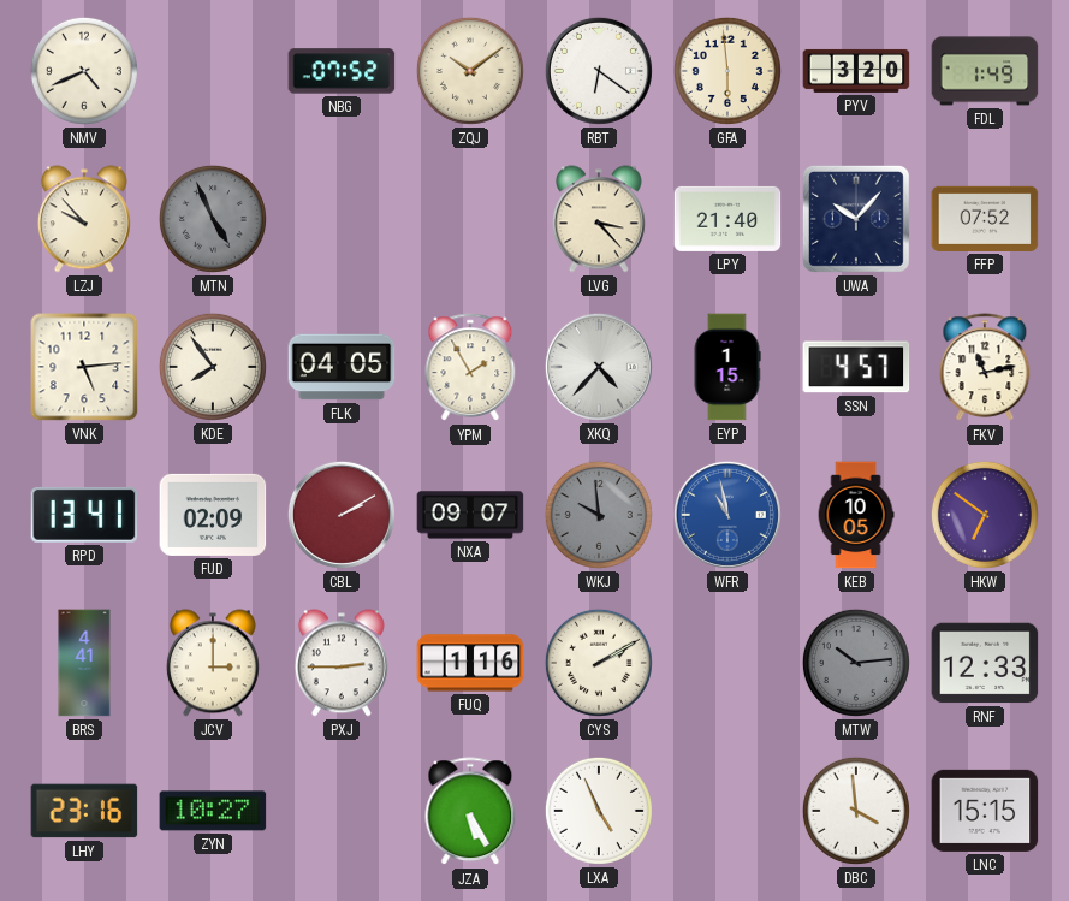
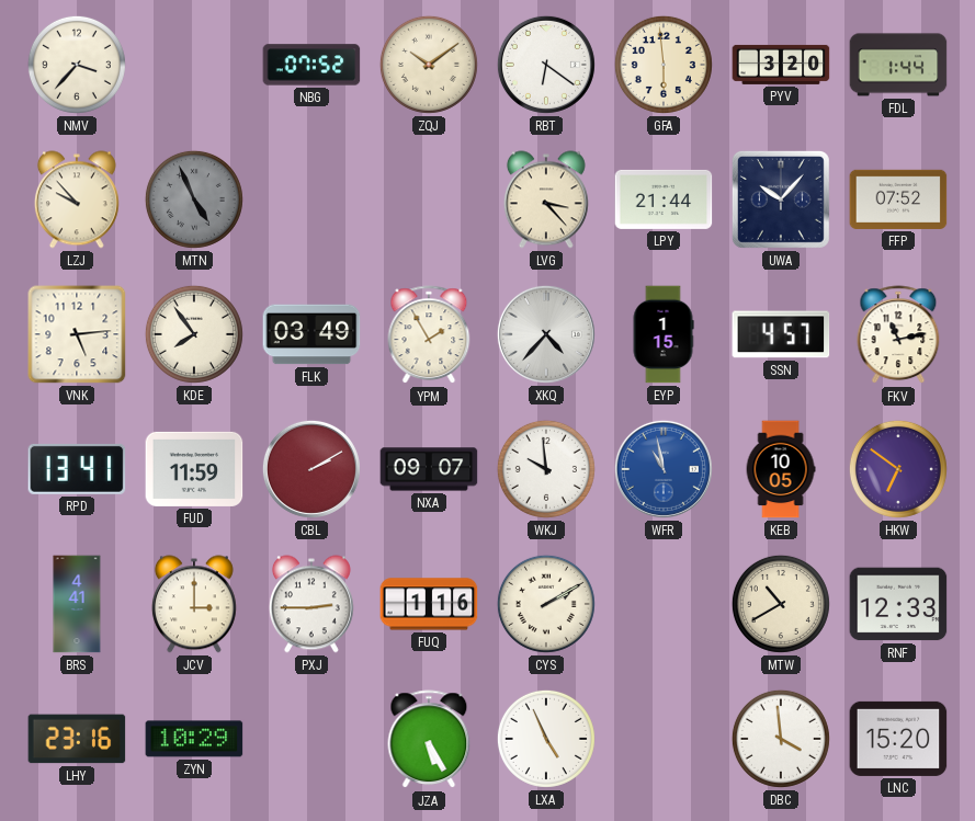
NMV: 4:41 -> 3:37 (77, 65)
FDL: 1:49 -> 1:44 (898, 65)
LPY: 21:40 -> 21:44 (664, 199)
FLK: 04:05 -> 03:49 (311, 334)
FUD: 02:09 -> 11:59 (194, 469)
WKJ dial: grey -> white (546, 469)
MTW: 10:14 -> 10:40 (781, 604)
MTW dial: grey -> cream (781, 604)
ZYN: 10:27 -> 10:29 (194, 739)
LNC: 15:15 -> 15:20 (898, 739)
